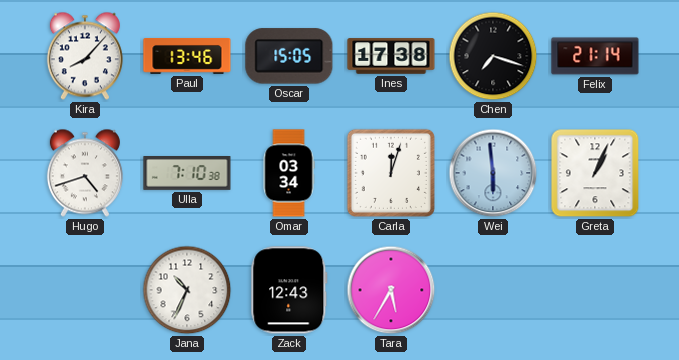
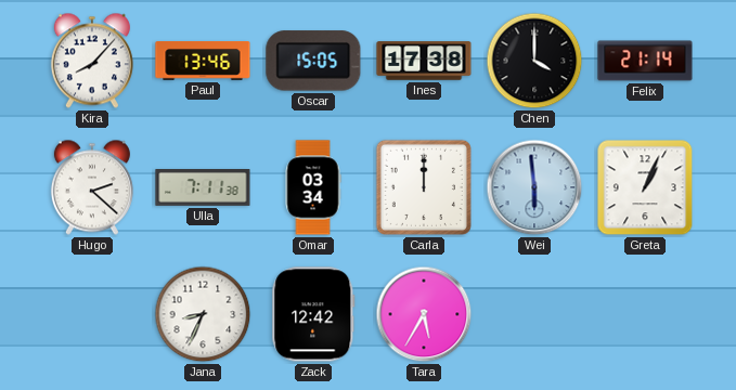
Chen: 7:18 -> 4:00 (534, 61)
Hugo: 4:42 -> 2:22 (92, 187)
Ulla: 7:10 -> 7:11 (203, 188)
Carla: 12:03 -> 12:00 (424, 187)
Jana: 10:34 -> 8:34 (203, 314)
Zack: 12:43 -> 12:42 (313, 314)
